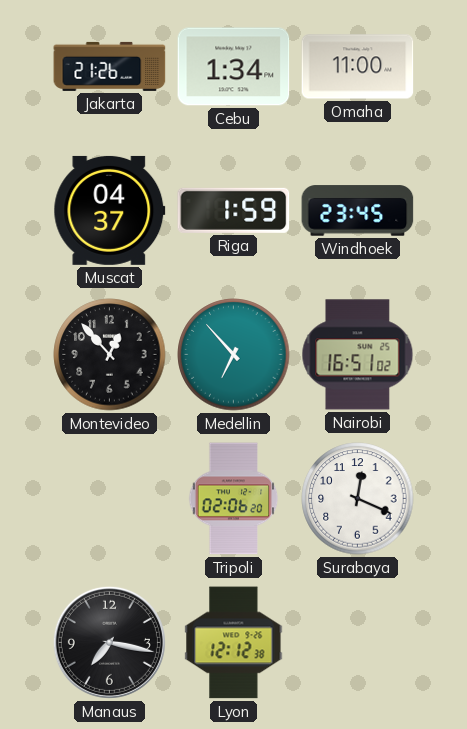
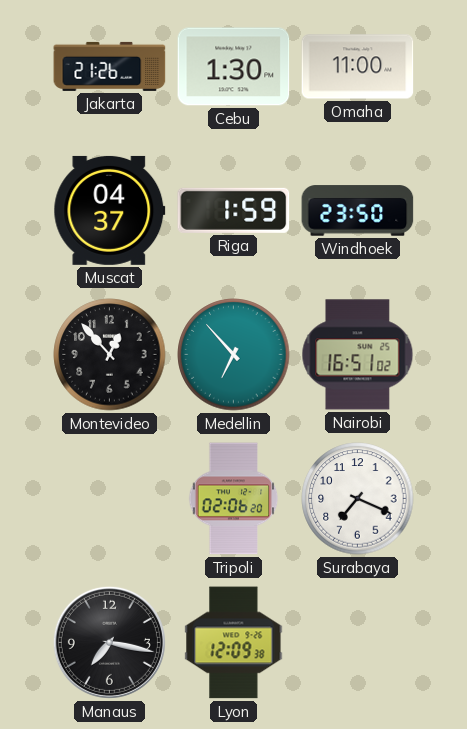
Cebu: 1:34 -> 1:30 (234, 67)
Windhoek: 23:45 -> 23:50 (358, 211)
Surabaya: 12:19 -> 7:19 (358, 499)
Lyon: 12:12 -> 12:09 (234, 643)
